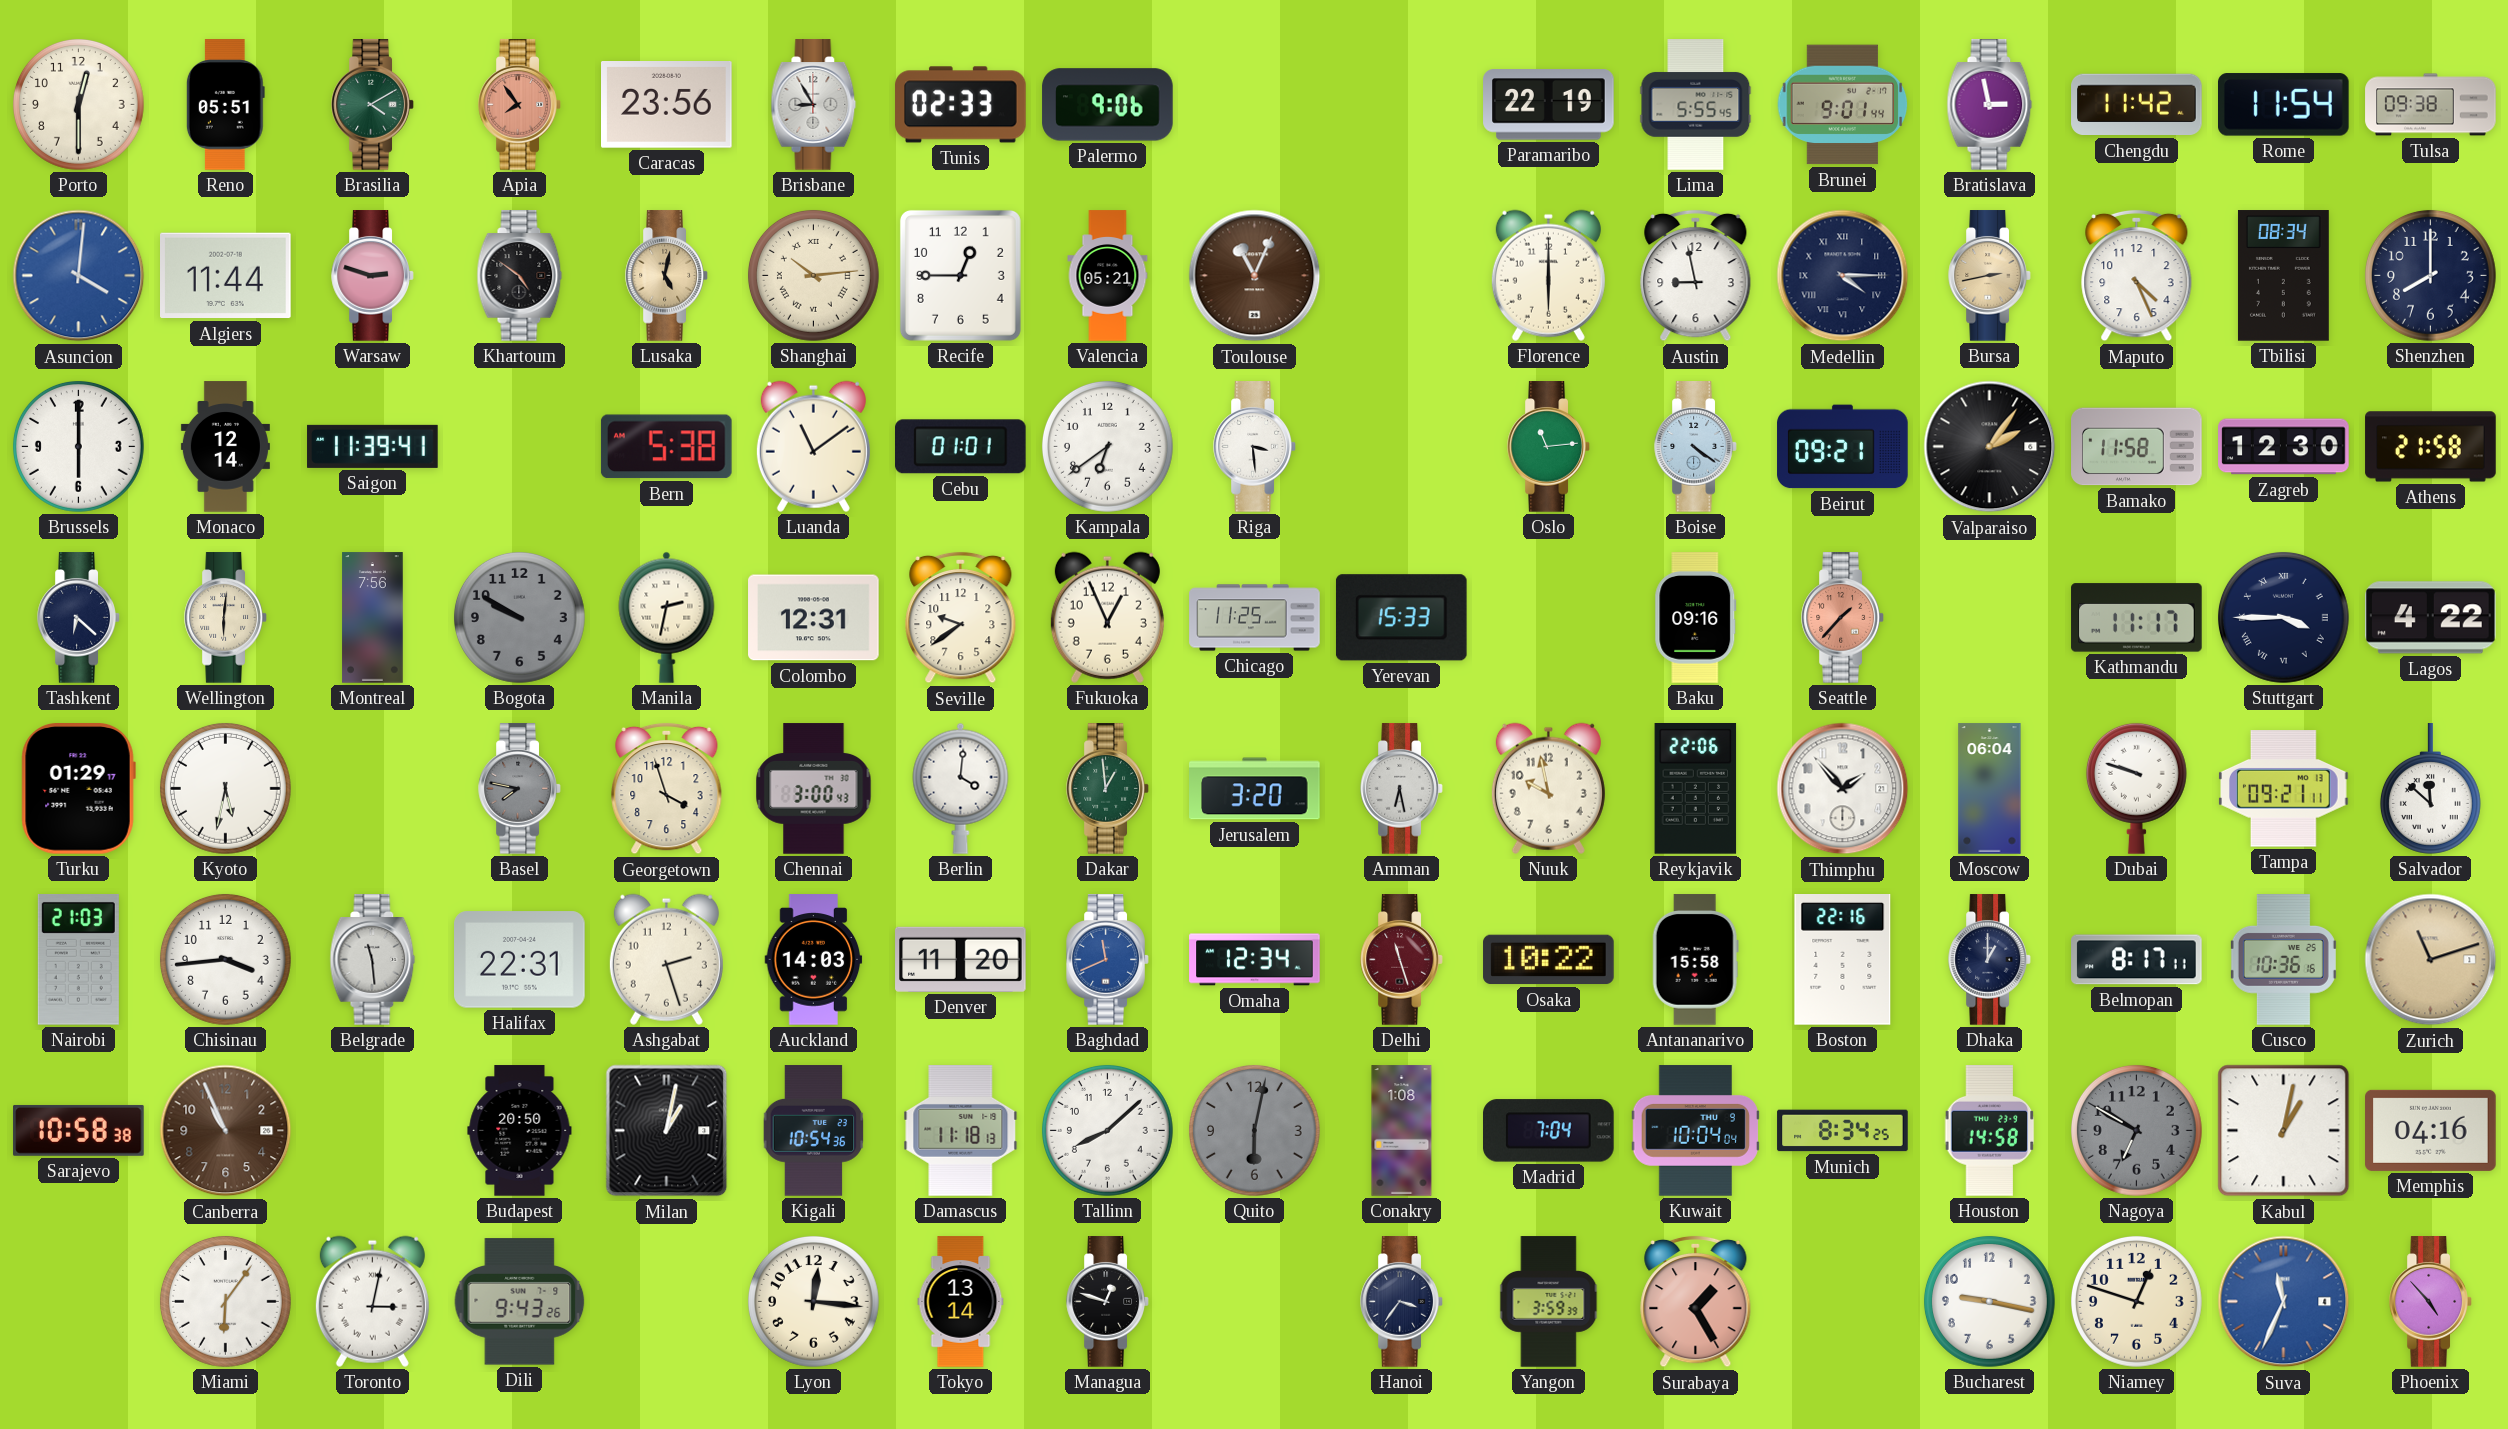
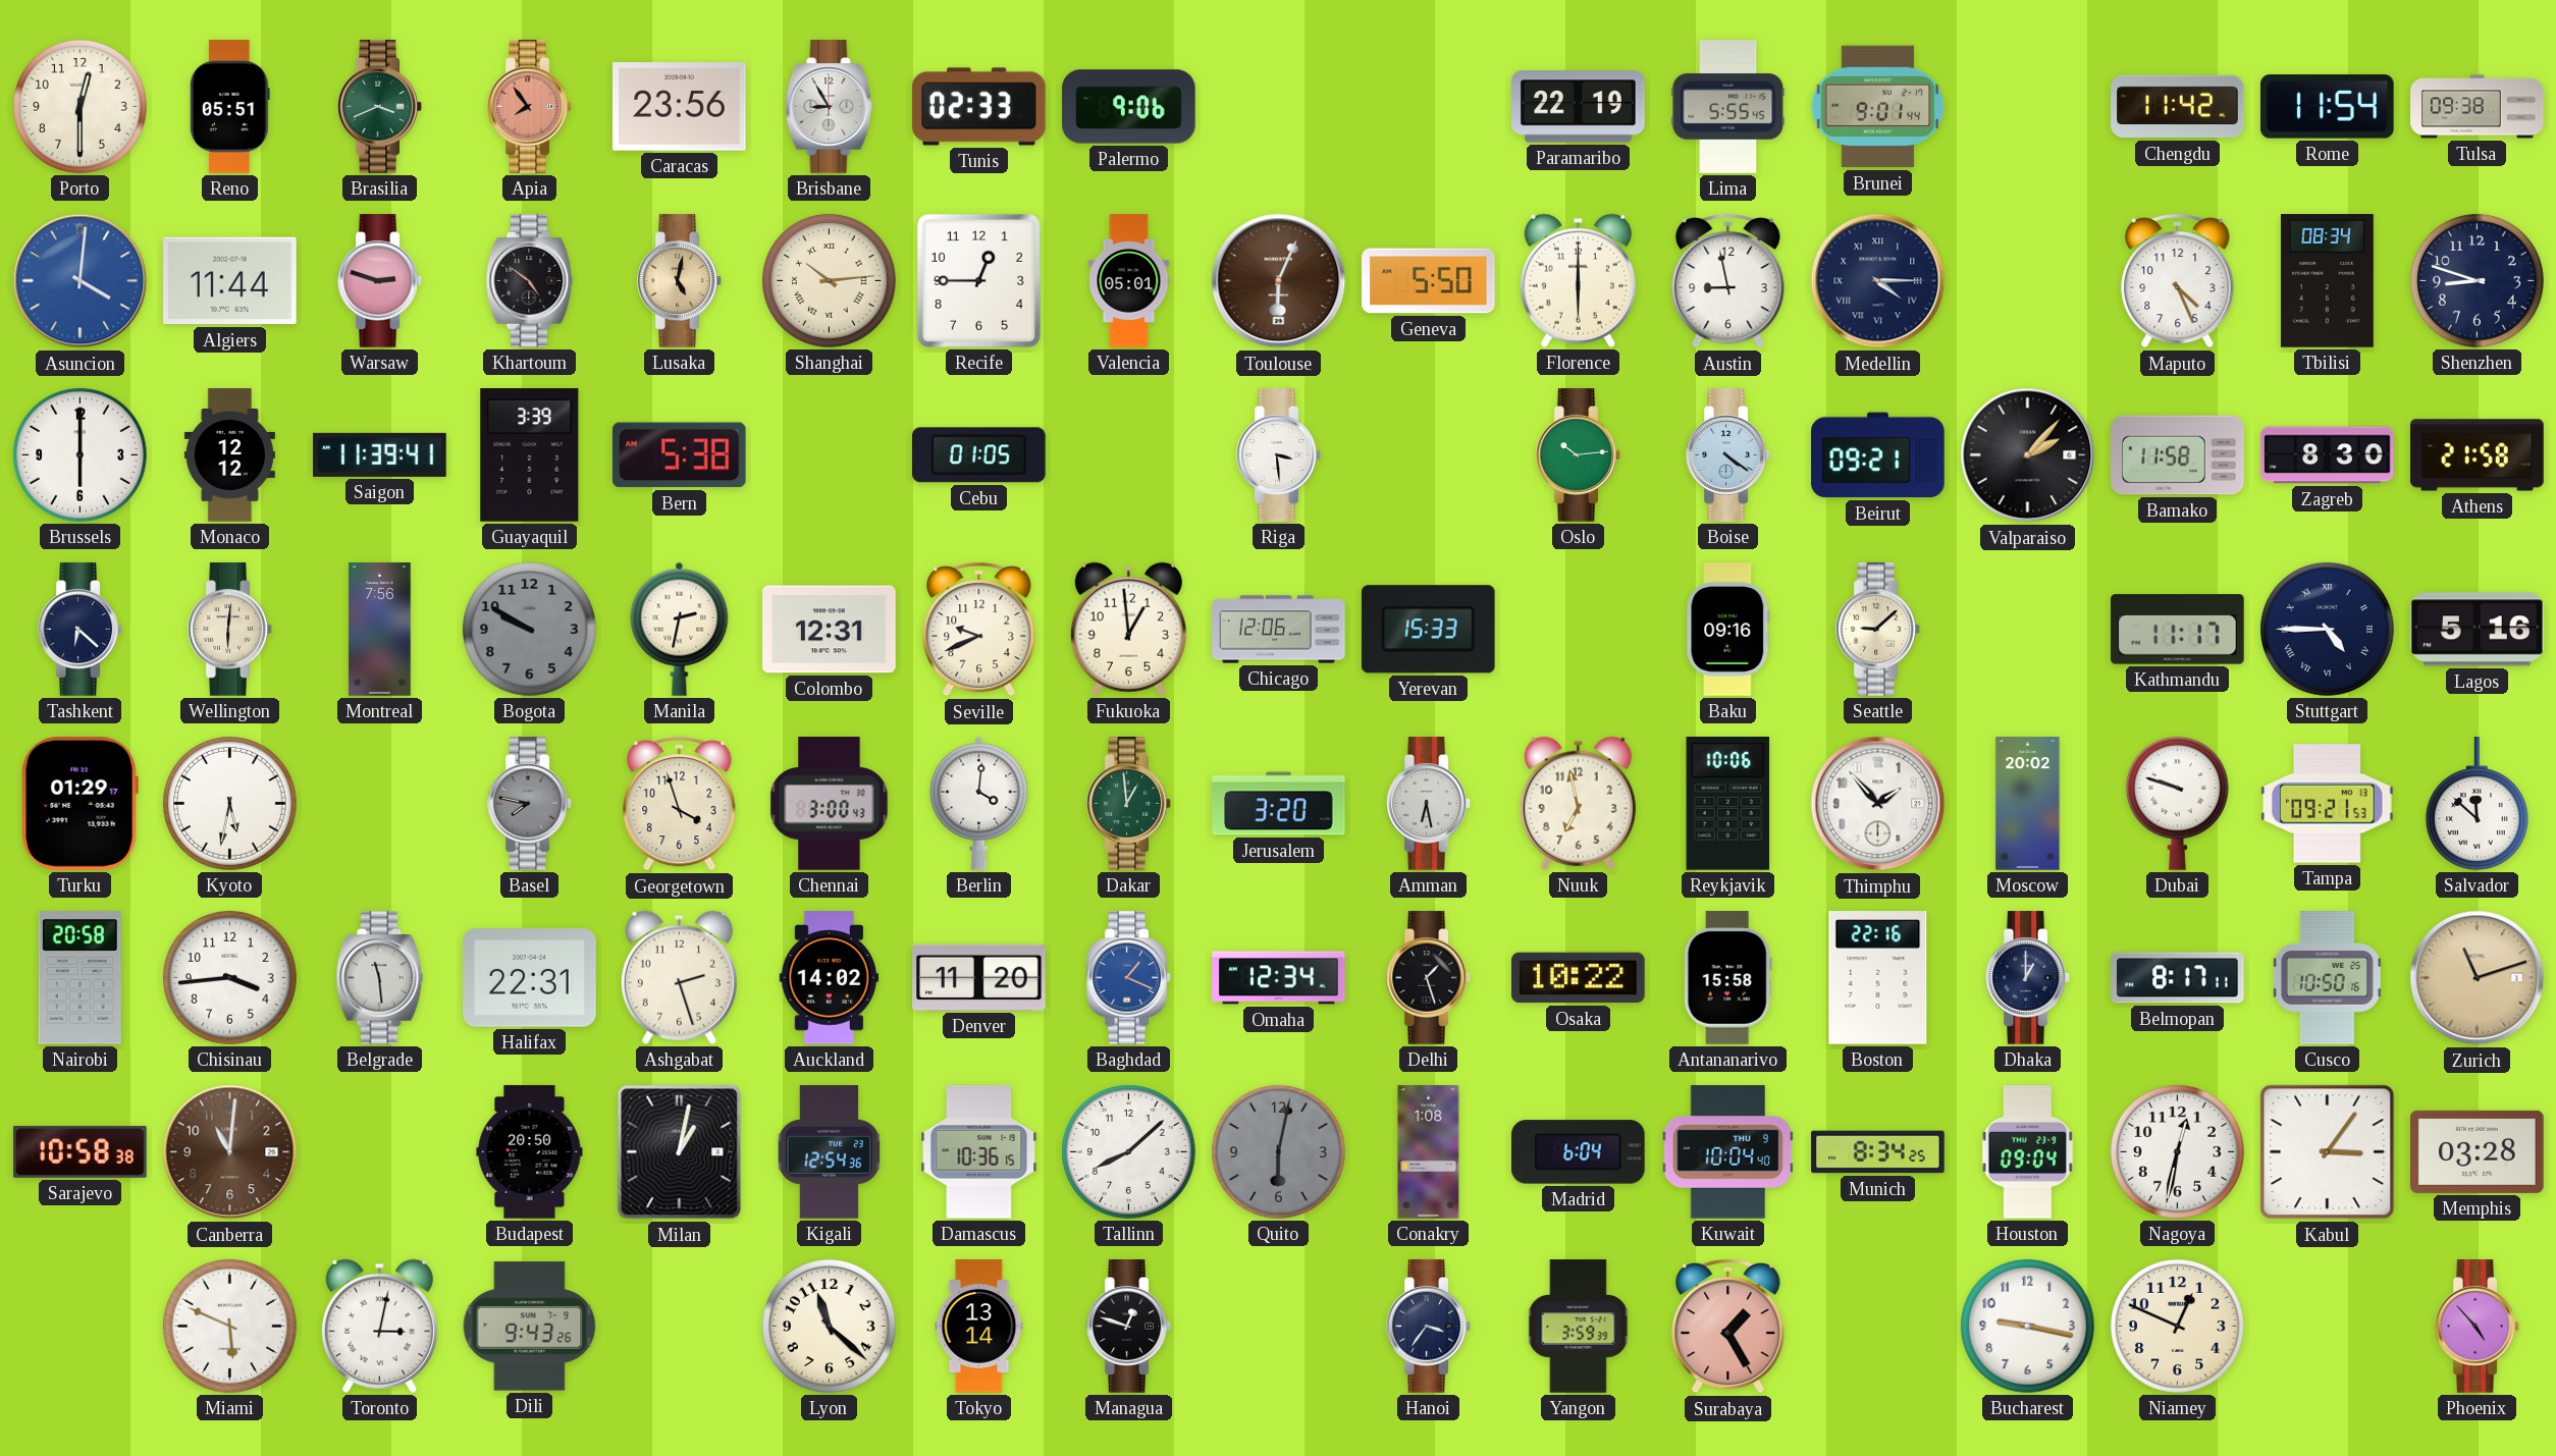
Brasilia: 4:10 -> 3:41 (380, 107)
Bratislava: 2:58 -> none (1990, 105)
Valencia: 05:21 -> 05:01 (1129, 281)
Toulouse: 11:04 -> 6:04 (1279, 281)
Geneva: none -> 5:50 (1429, 281)
Bursa: 2:43 -> none (1990, 276)
Shenzhen: 8:00 -> 8:48 (2477, 280)
Monaco: 12:14 -> 12:12 (229, 455)
Guayaquil: none -> 3:39 (530, 455)
Luanda: 11:09 -> none (813, 446)
Cebu: 01:01 -> 01:05 (979, 455)
Kampala: 6:39 -> none (1107, 446)
Oslo: 11:14 -> 10:14 (1579, 455)
Valparaiso: 2:06 -> 2:07 (2028, 455)
Zagreb: 12:30 -> 8:30 (2328, 455)
Seville: 9:39 -> 9:41 (979, 630)
Fukuoka: 12:56 -> 12:59 (1128, 629)
Chicago: 11:25 -> 12:06 (1279, 630)
Seattle: 1:37 -> 9:08 (1878, 630)
Seattle dial: salmon -> cream (1878, 630)
Stuttgart: 3:45 -> 4:45 (2327, 629)
Lagos: 4:22 -> 5:16 (2478, 630)
Nuuk: 9:58 -> 6:58 (1578, 803)
Reykjavik: 22:06 -> 10:06 (1728, 804)
Moscow: 06:04 -> 20:02 (2028, 804)
Tampa: 09:21:11 -> 09:21:53 (2328, 804)
Nairobi: 21:03 -> 20:58 (79, 978)
Auckland: 14:03 -> 14:02 (830, 978)
Baghdad: 11:41 -> 1:19 (1129, 978)
Delhi: 11:27 -> 1:27 (1429, 978)
Delhi dial: burgundy -> black (1429, 978)
Cusco: 10:36 -> 10:50 (2327, 978)
Canberra: 10:56 -> 11:01 (230, 1152)
Kigali: 10:54 -> 12:54 (830, 1152)
Damascus: 11:18 -> 10:36 (979, 1152)
Madrid: 7:04 -> 6:04 (1579, 1152)
Kuwait: 10:04:04 -> 10:04:40 (1727, 1152)
Houston: 14:58 -> 09:04 (2028, 1152)
Nagoya: 6:50 -> 12:32 (2177, 1151)
Nagoya dial: grey -> white (2177, 1151)
Kabul: 1:02 -> 3:06 (2328, 1152)
Memphis: 04:16 -> 03:28 (2478, 1151)
Miami: 6:06 -> 5:49 (229, 1326)
Lyon: 12:16 -> 11:22 (829, 1326)
Niamey: 12:48 -> 12:49 (2177, 1326)
Suva: 11:34 -> none (2284, 1302)
